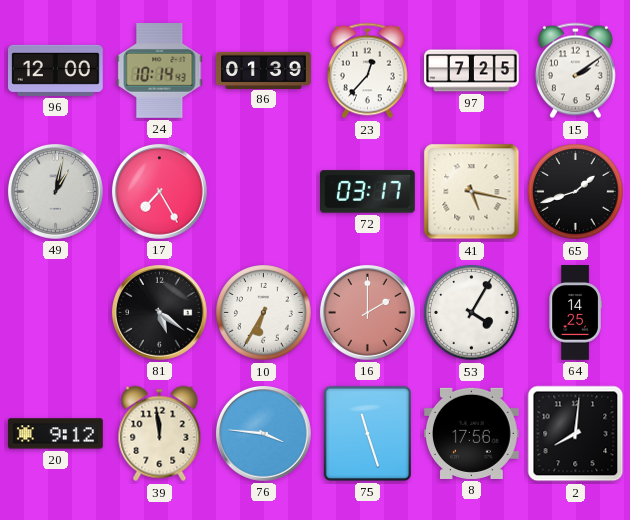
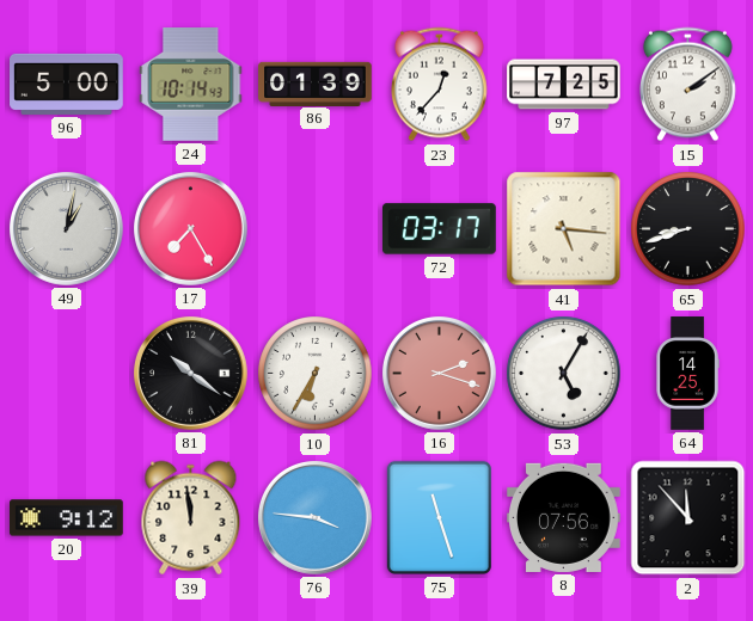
96: 12:00 -> 5:00 (67, 84)
41: 5:17 -> 5:16 (564, 229)
65: 1:42 -> 8:42 (688, 229)
81: 5:21 -> 10:21 (190, 373)
16: 2:00 -> 2:18 (439, 373)
53: 4:05 -> 5:05 (564, 374)
8: 17:56 -> 07:56 (564, 517)
2: 8:01 -> 11:53 (688, 518)
